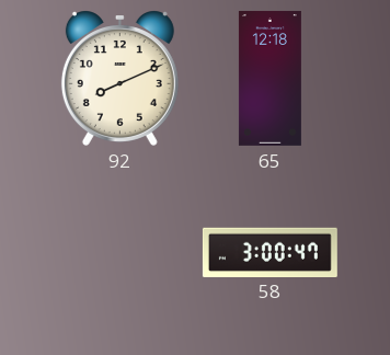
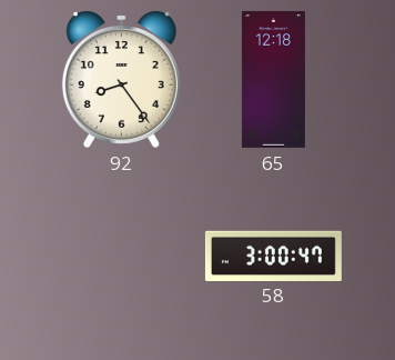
92: 8:11 -> 8:24 (121, 79)
